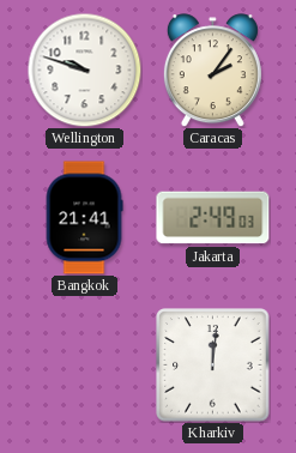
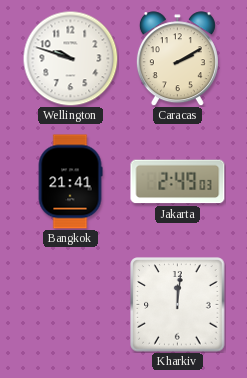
Caracas: 2:06 -> 2:10 (177, 59)
